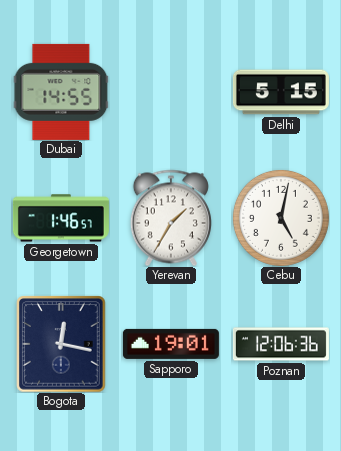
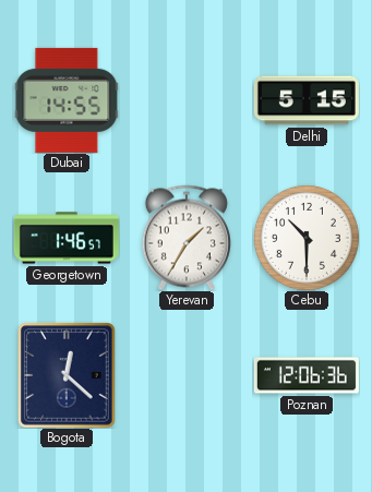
Cebu: 5:02 -> 10:30 (307, 238)
Bogota: 12:17 -> 12:22 (67, 375)
Sapporo: 19:01 -> none (171, 344)
